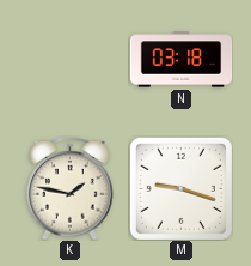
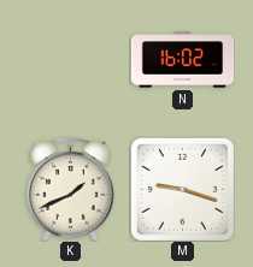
N: 03:18 -> 16:02 (182, 60)
K: 1:47 -> 1:41 (71, 189)
